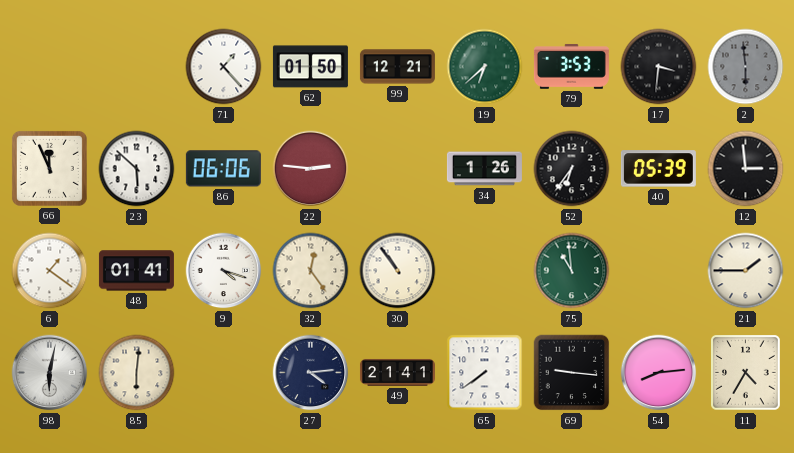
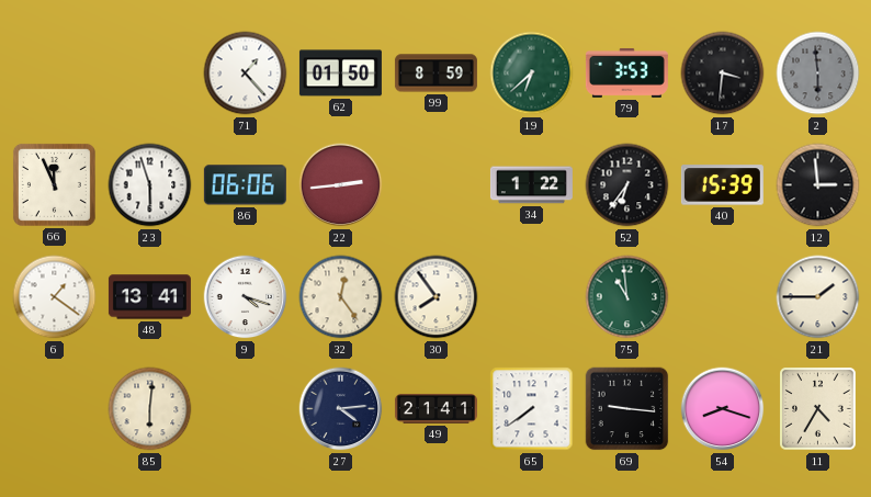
99: 12:21 -> 8:59 (435, 74)
23: 5:52 -> 5:57 (150, 185)
22: 2:46 -> 2:44 (341, 185)
34: 1:26 -> 1:22 (531, 185)
40: 05:39 -> 15:39 (722, 185)
48: 01:41 -> 13:41 (149, 297)
30: 10:54 -> 7:54 (437, 297)
98: 6:02 -> none (50, 373)
54: 8:14 -> 8:18 (723, 409)
